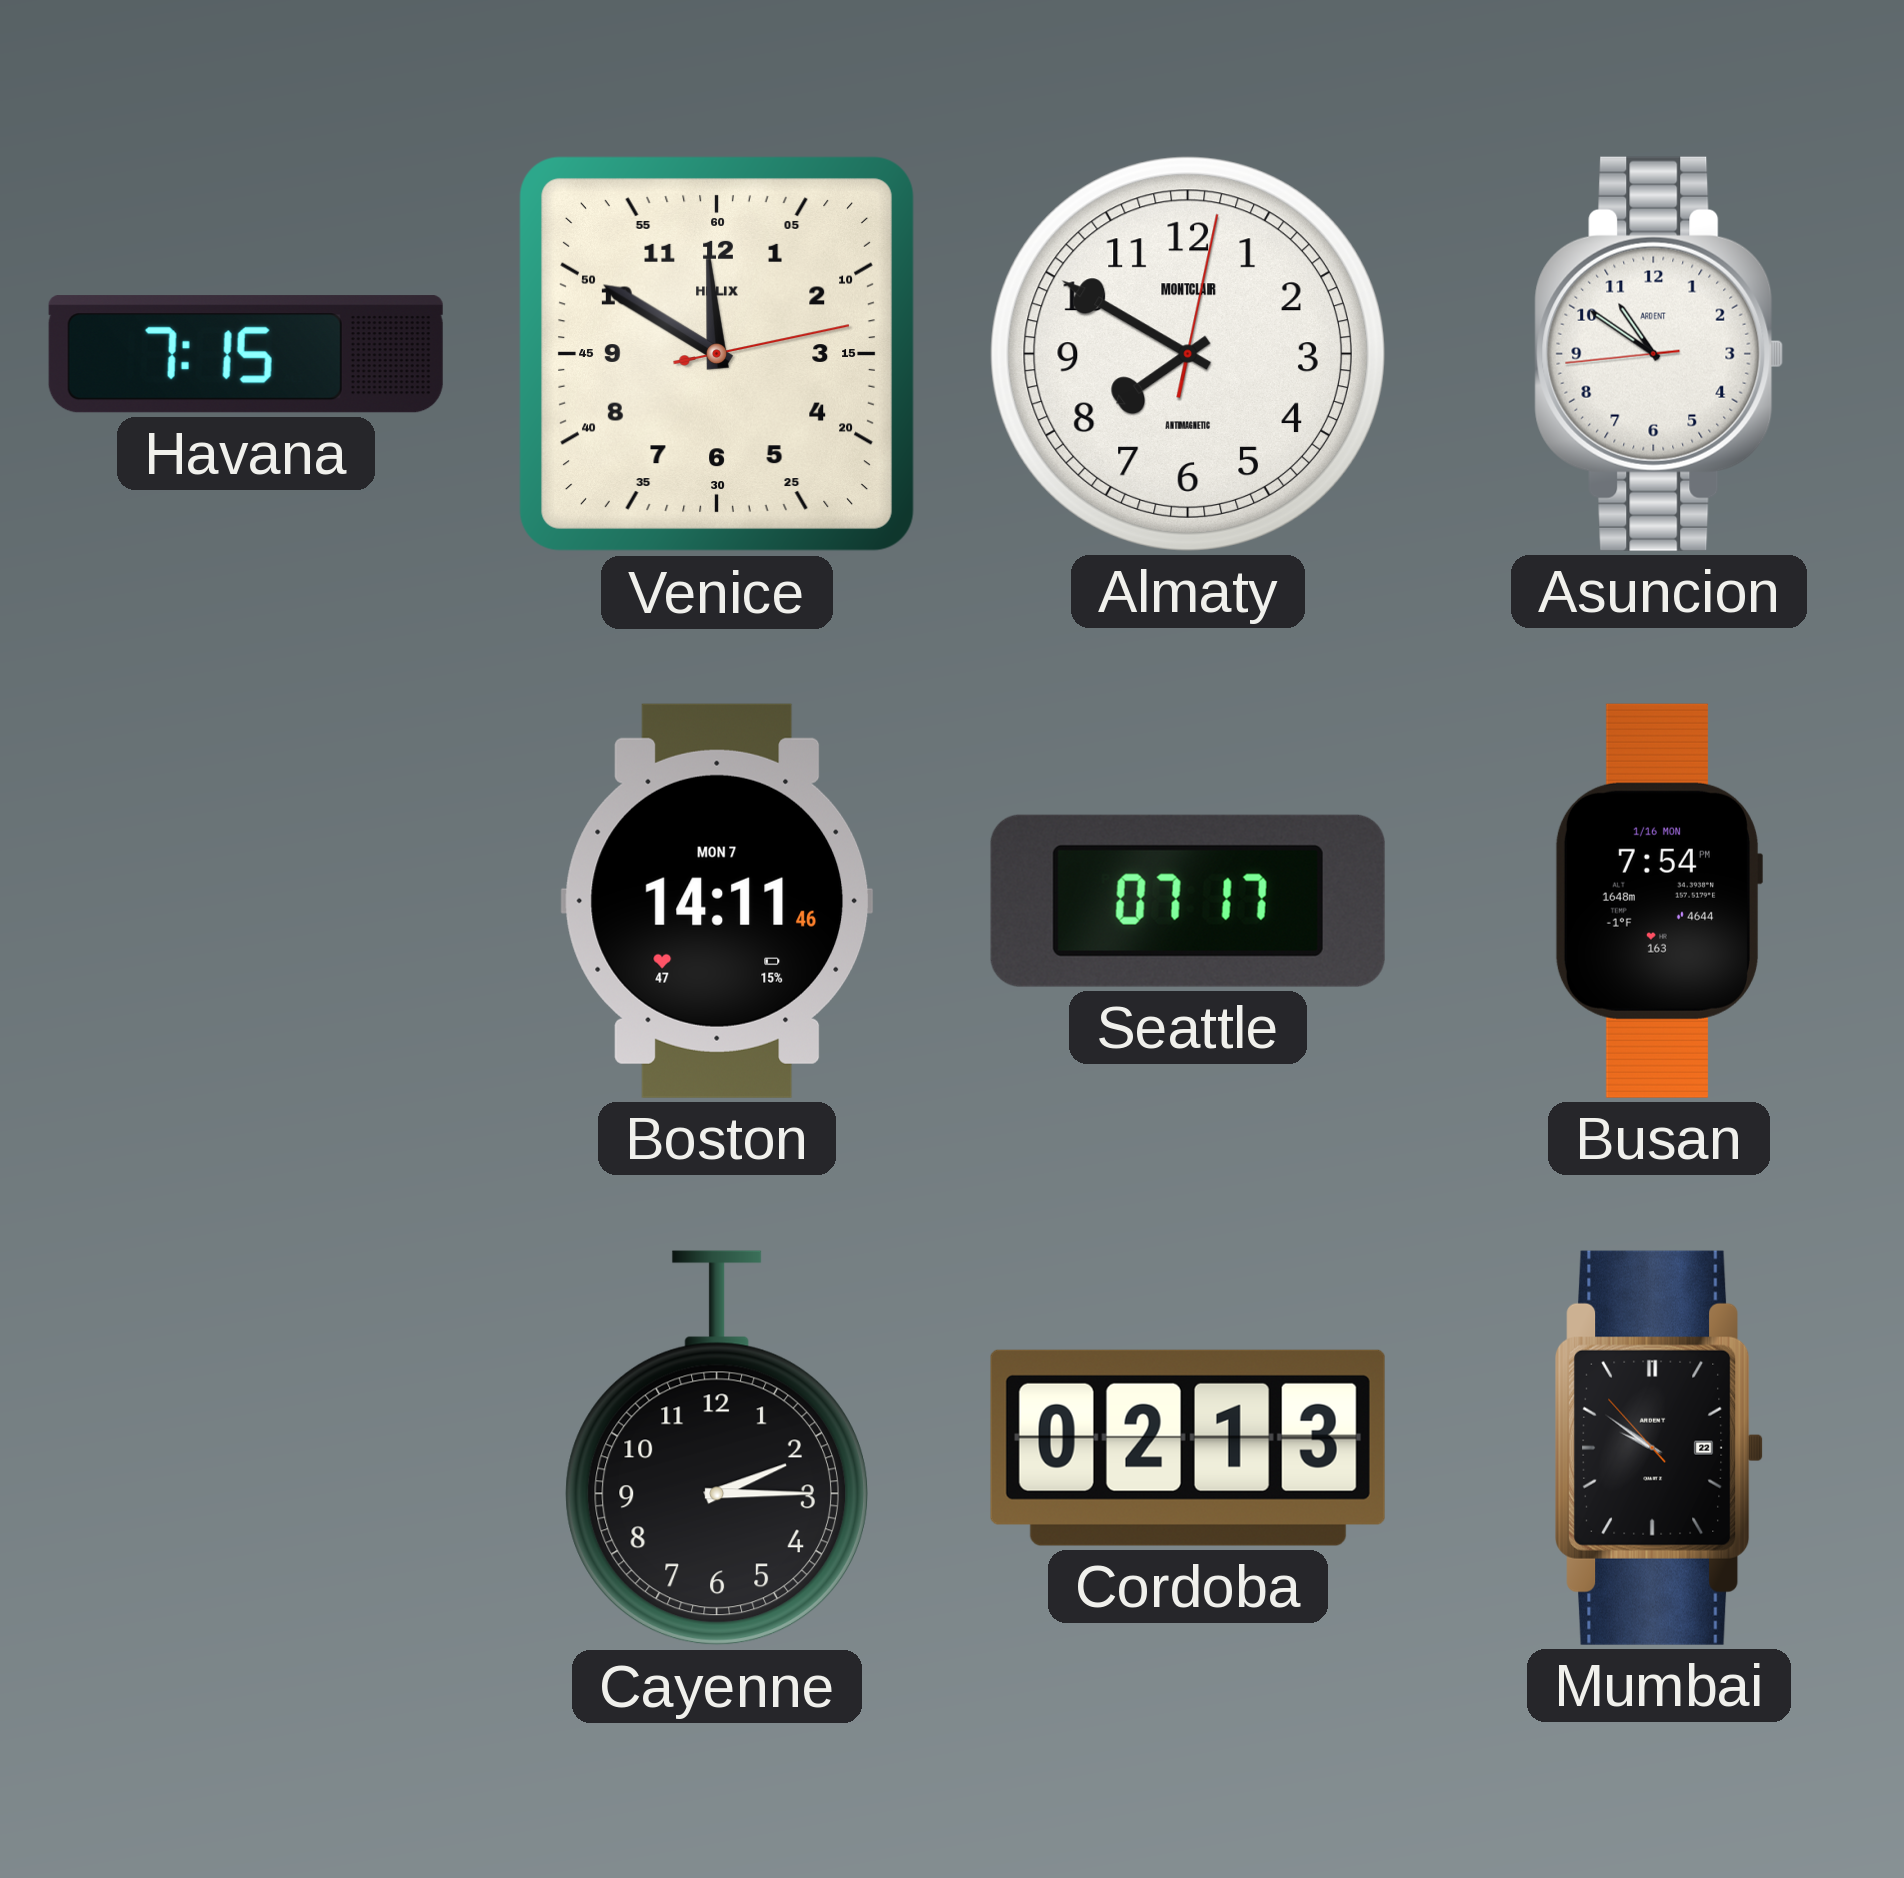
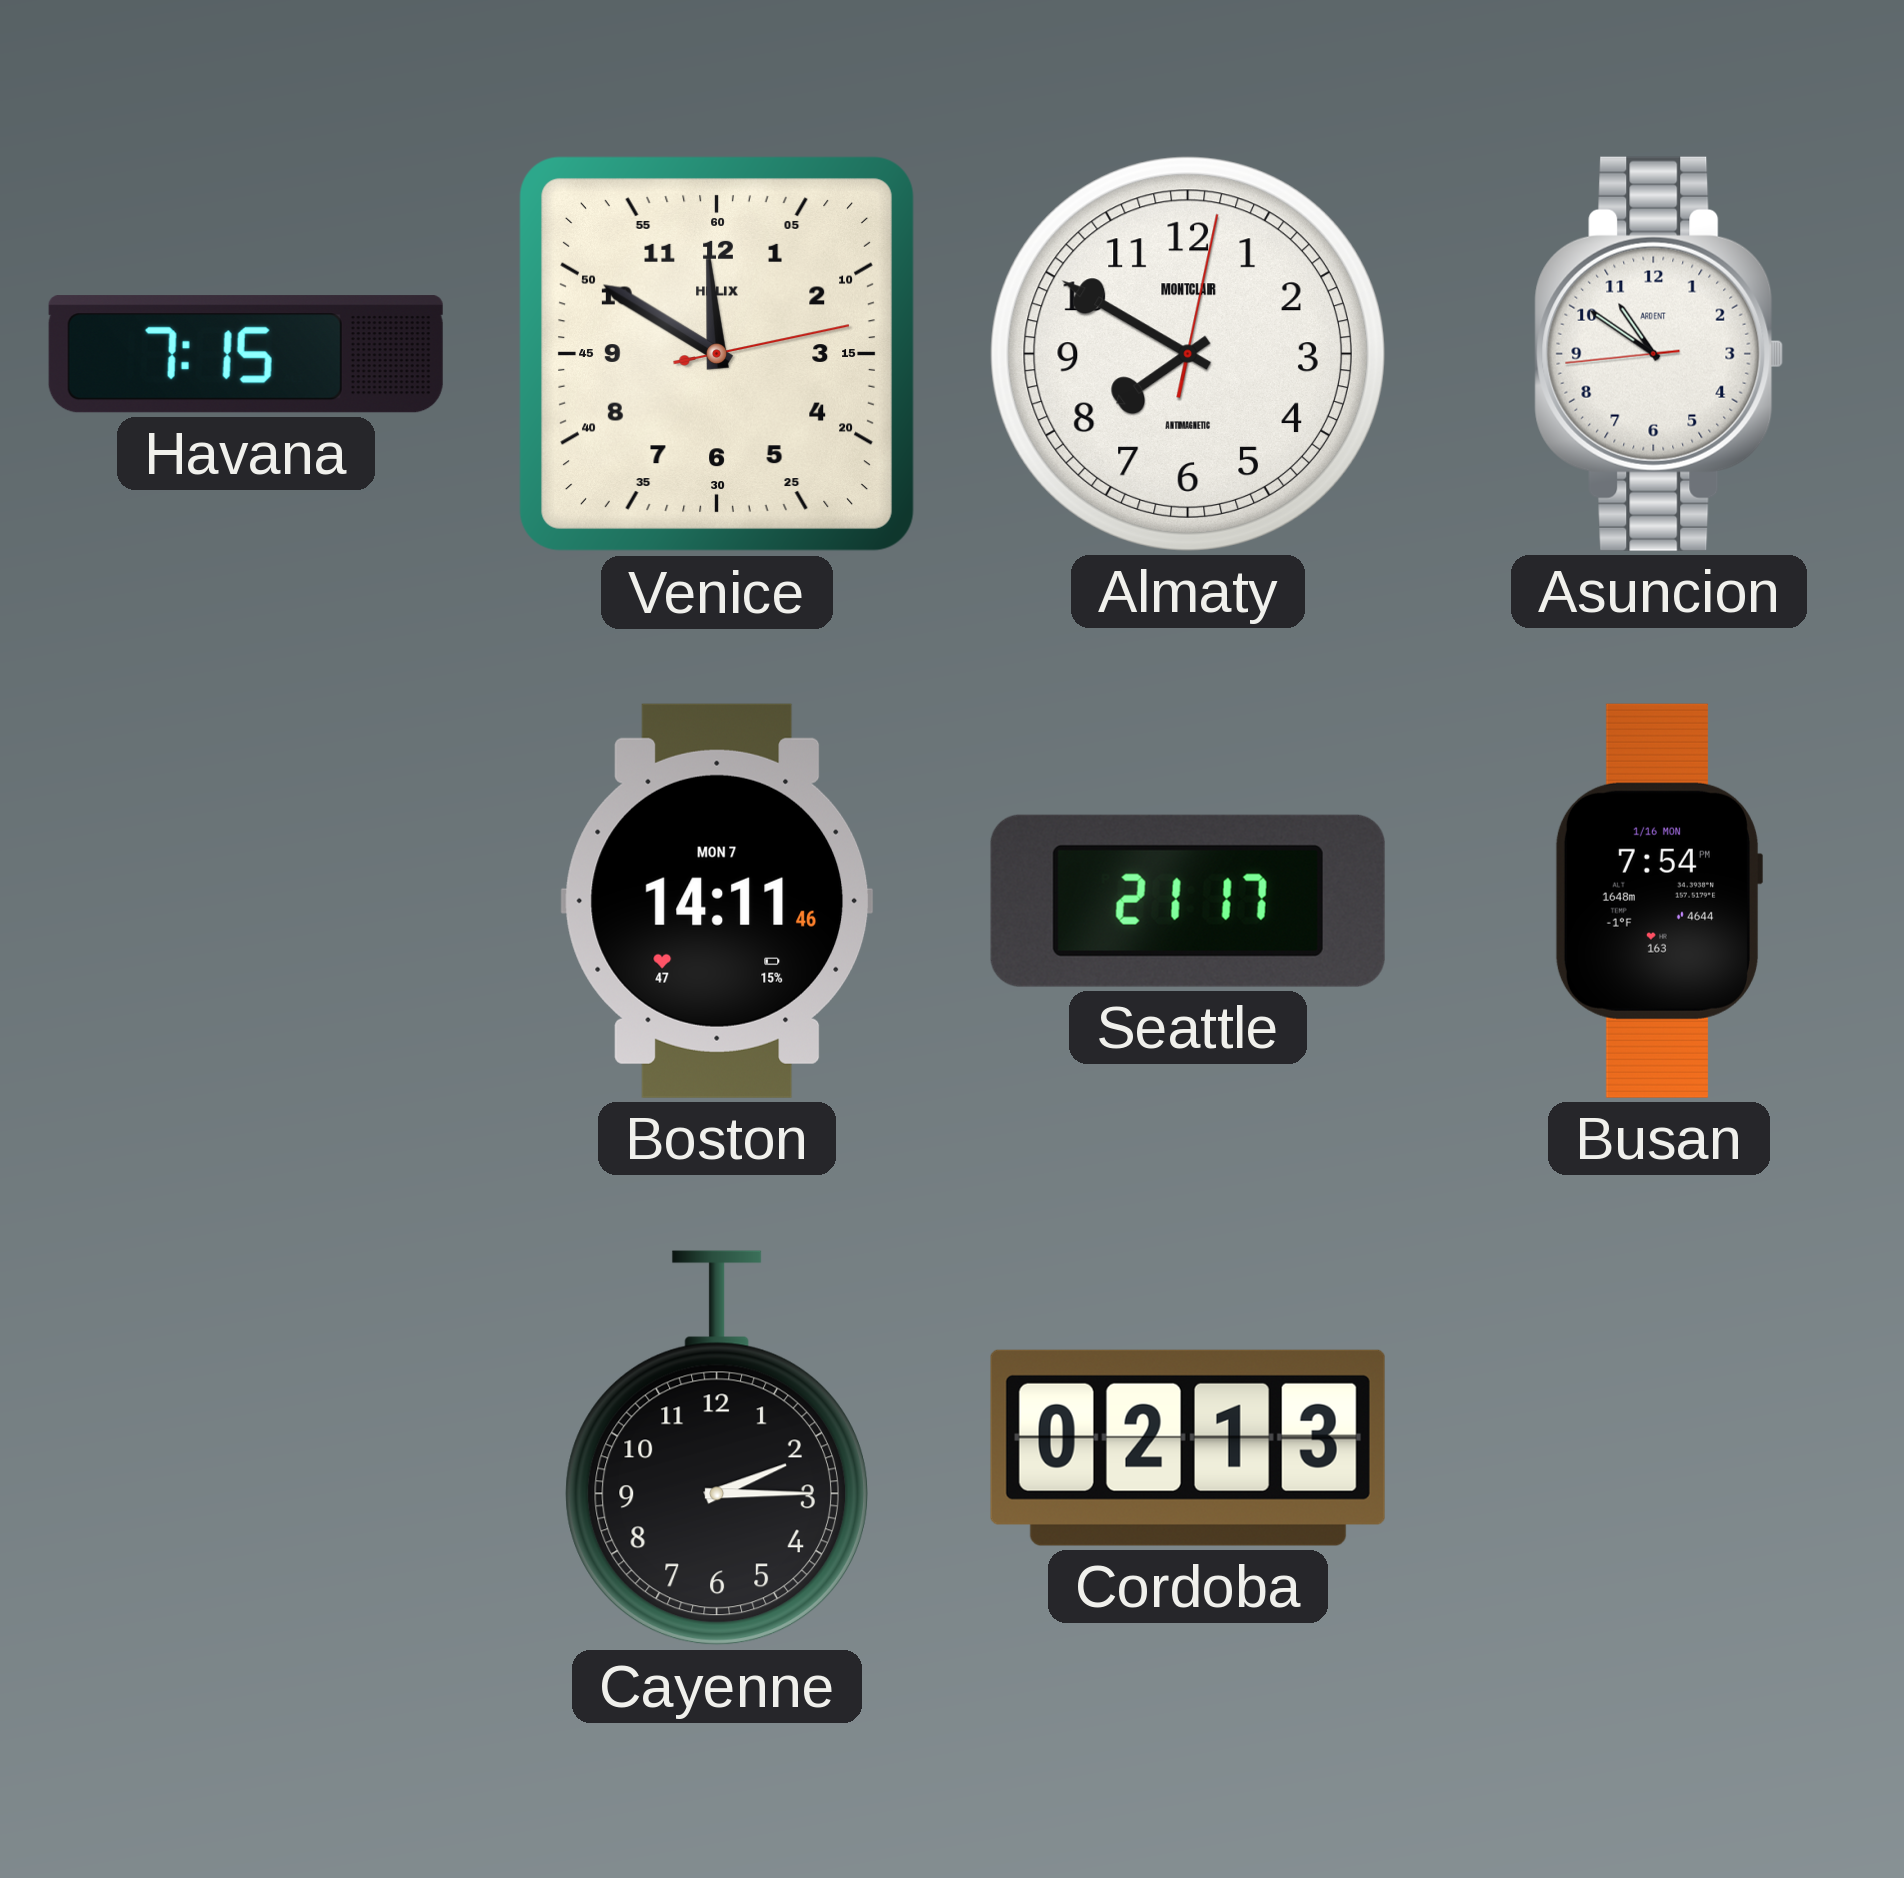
Seattle: 07:17 -> 21:17 (1188, 901)
Mumbai: 9:50 -> none (1660, 1448)
